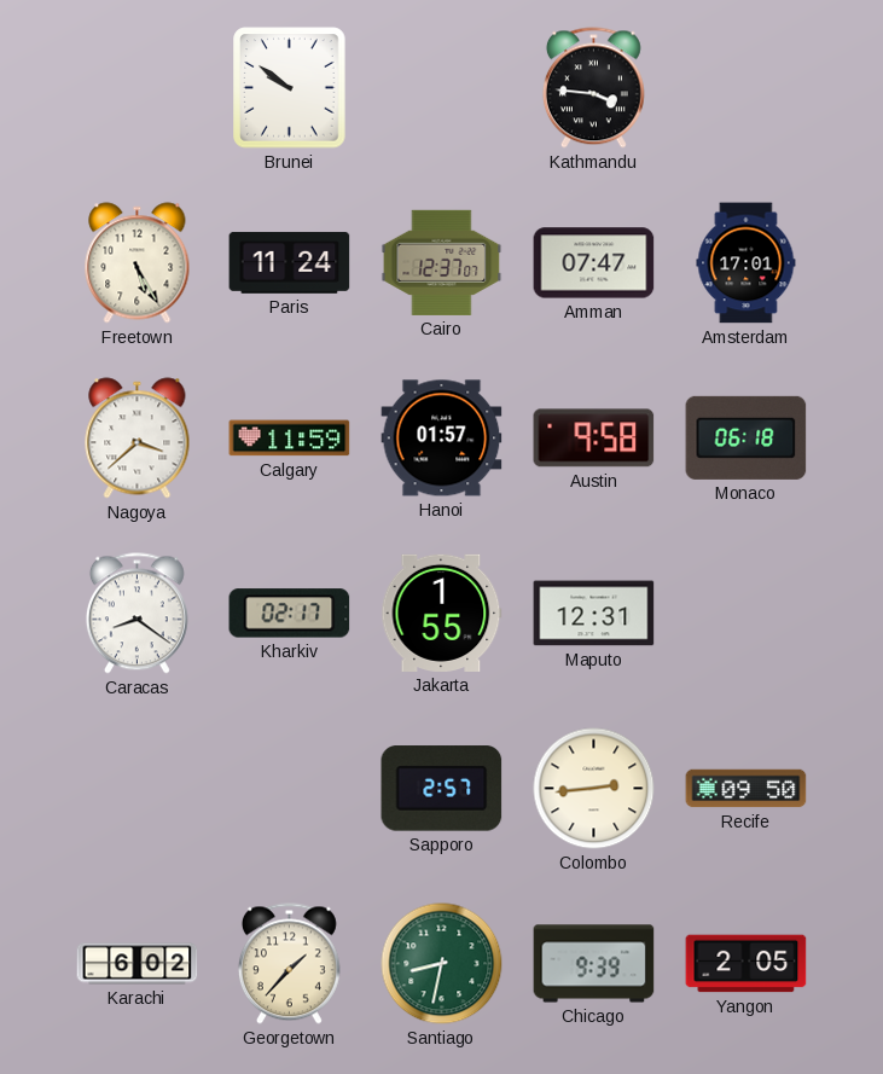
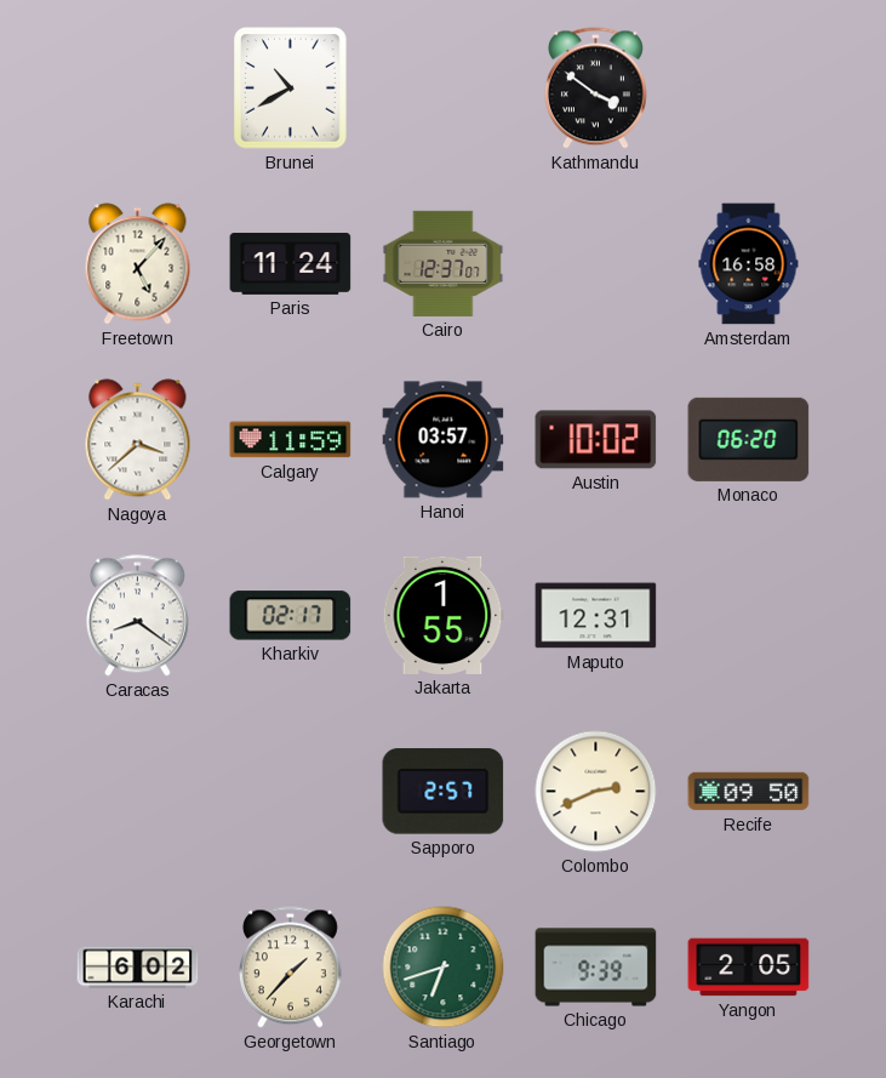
Brunei: 9:51 -> 10:40 (291, 89)
Kathmandu: 3:46 -> 3:51 (595, 89)
Freetown: 5:25 -> 5:07 (138, 264)
Amman: 07:47 -> none (594, 263)
Amsterdam: 17:01 -> 16:58 (749, 264)
Hanoi: 01:57 -> 03:57 (444, 440)
Austin: 9:58 -> 10:02 (596, 440)
Monaco: 06:18 -> 06:20 (749, 439)
Colombo: 2:44 -> 2:41 (596, 792)
Santiago: 8:32 -> 6:42 (444, 968)
